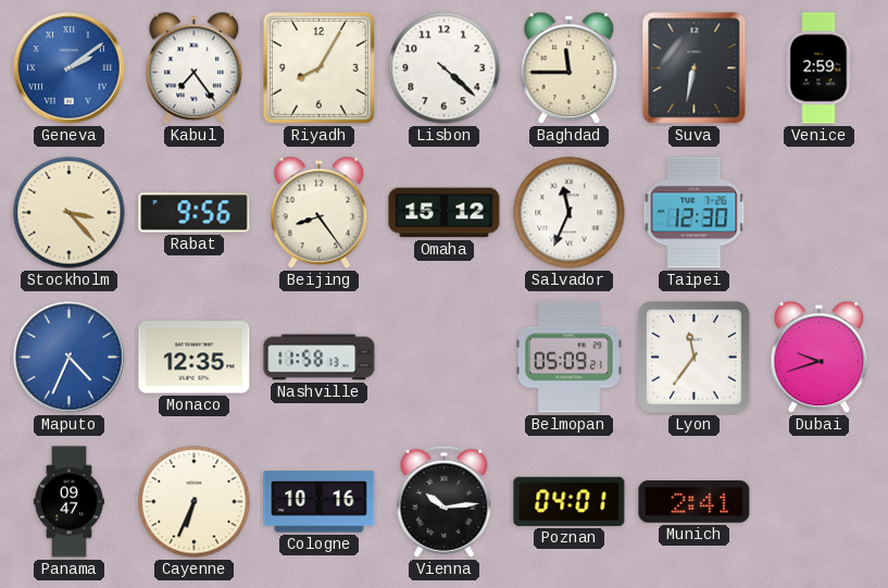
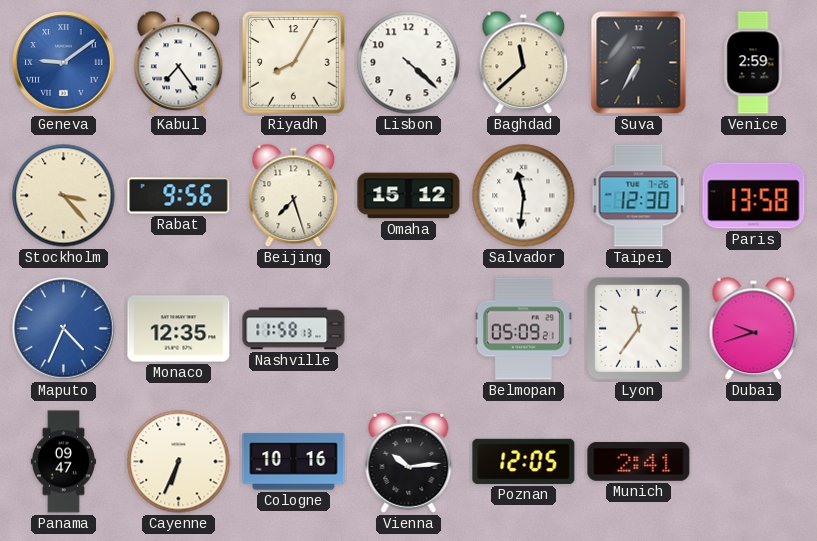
Geneva: 2:09 -> 9:09 (64, 63)
Baghdad: 11:45 -> 11:38 (524, 63)
Suva: 6:32 -> 6:35 (639, 63)
Beijing: 8:24 -> 7:27 (294, 196)
Salvador: 11:34 -> 11:31 (524, 196)
Paris: none -> 13:58 (754, 196)
Poznan: 04:01 -> 12:05 (524, 461)
